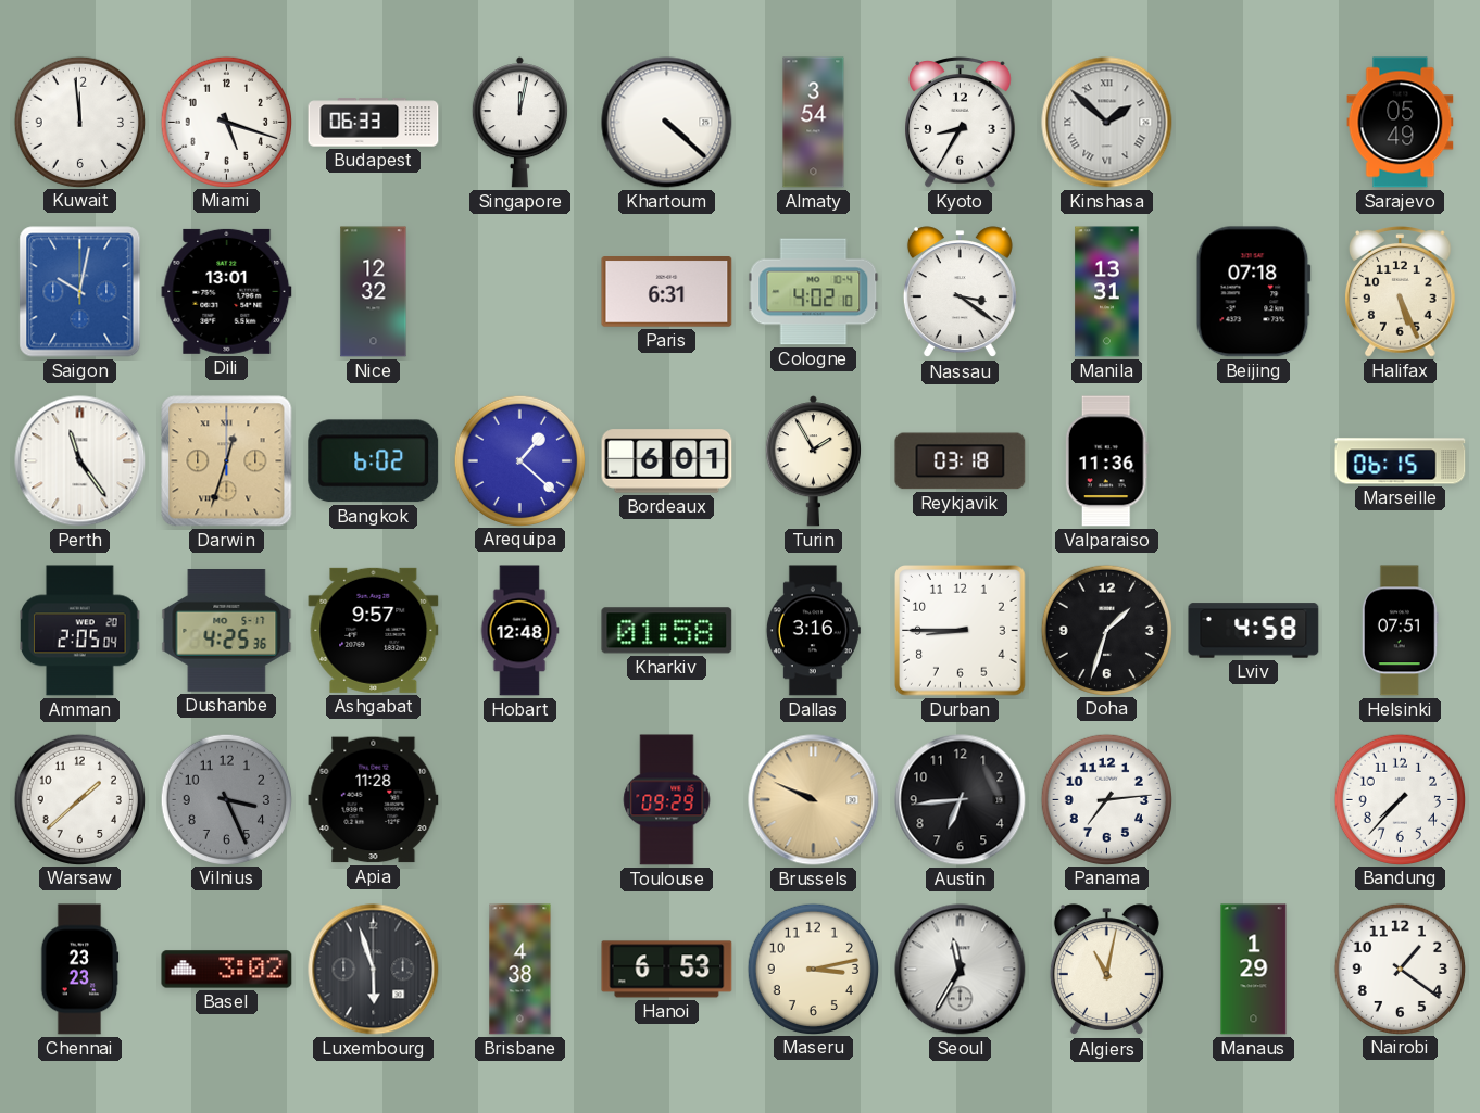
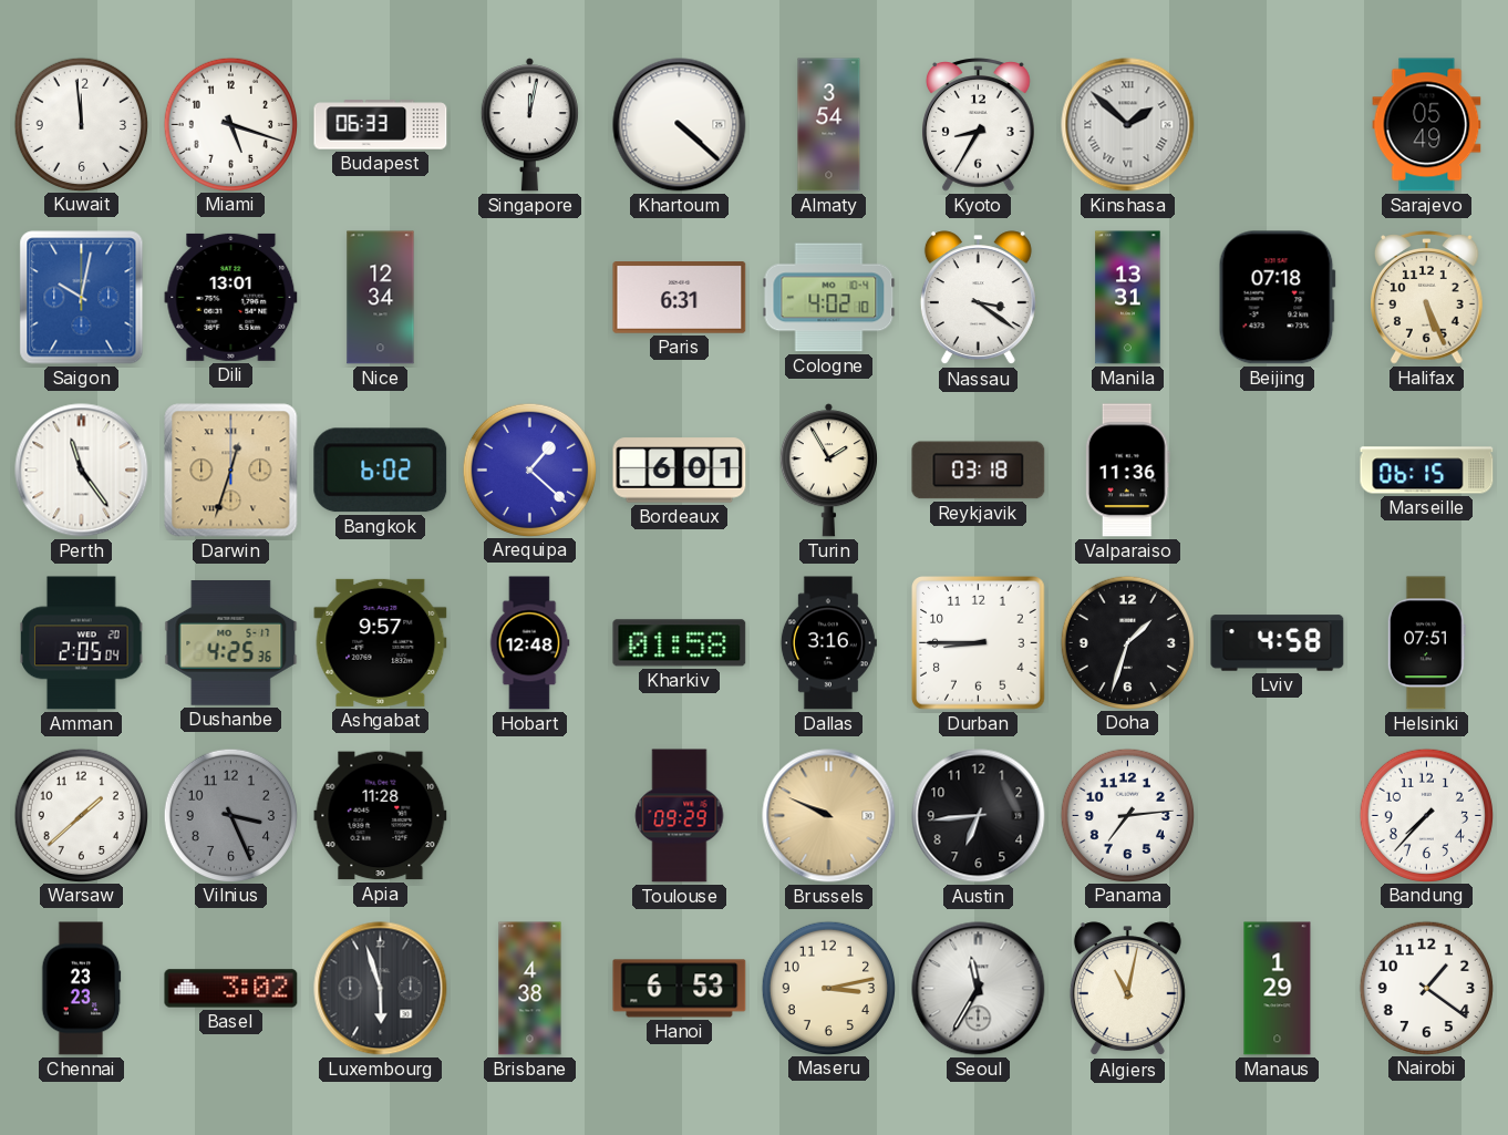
Nice: 12:32 -> 12:34 (381, 298)
